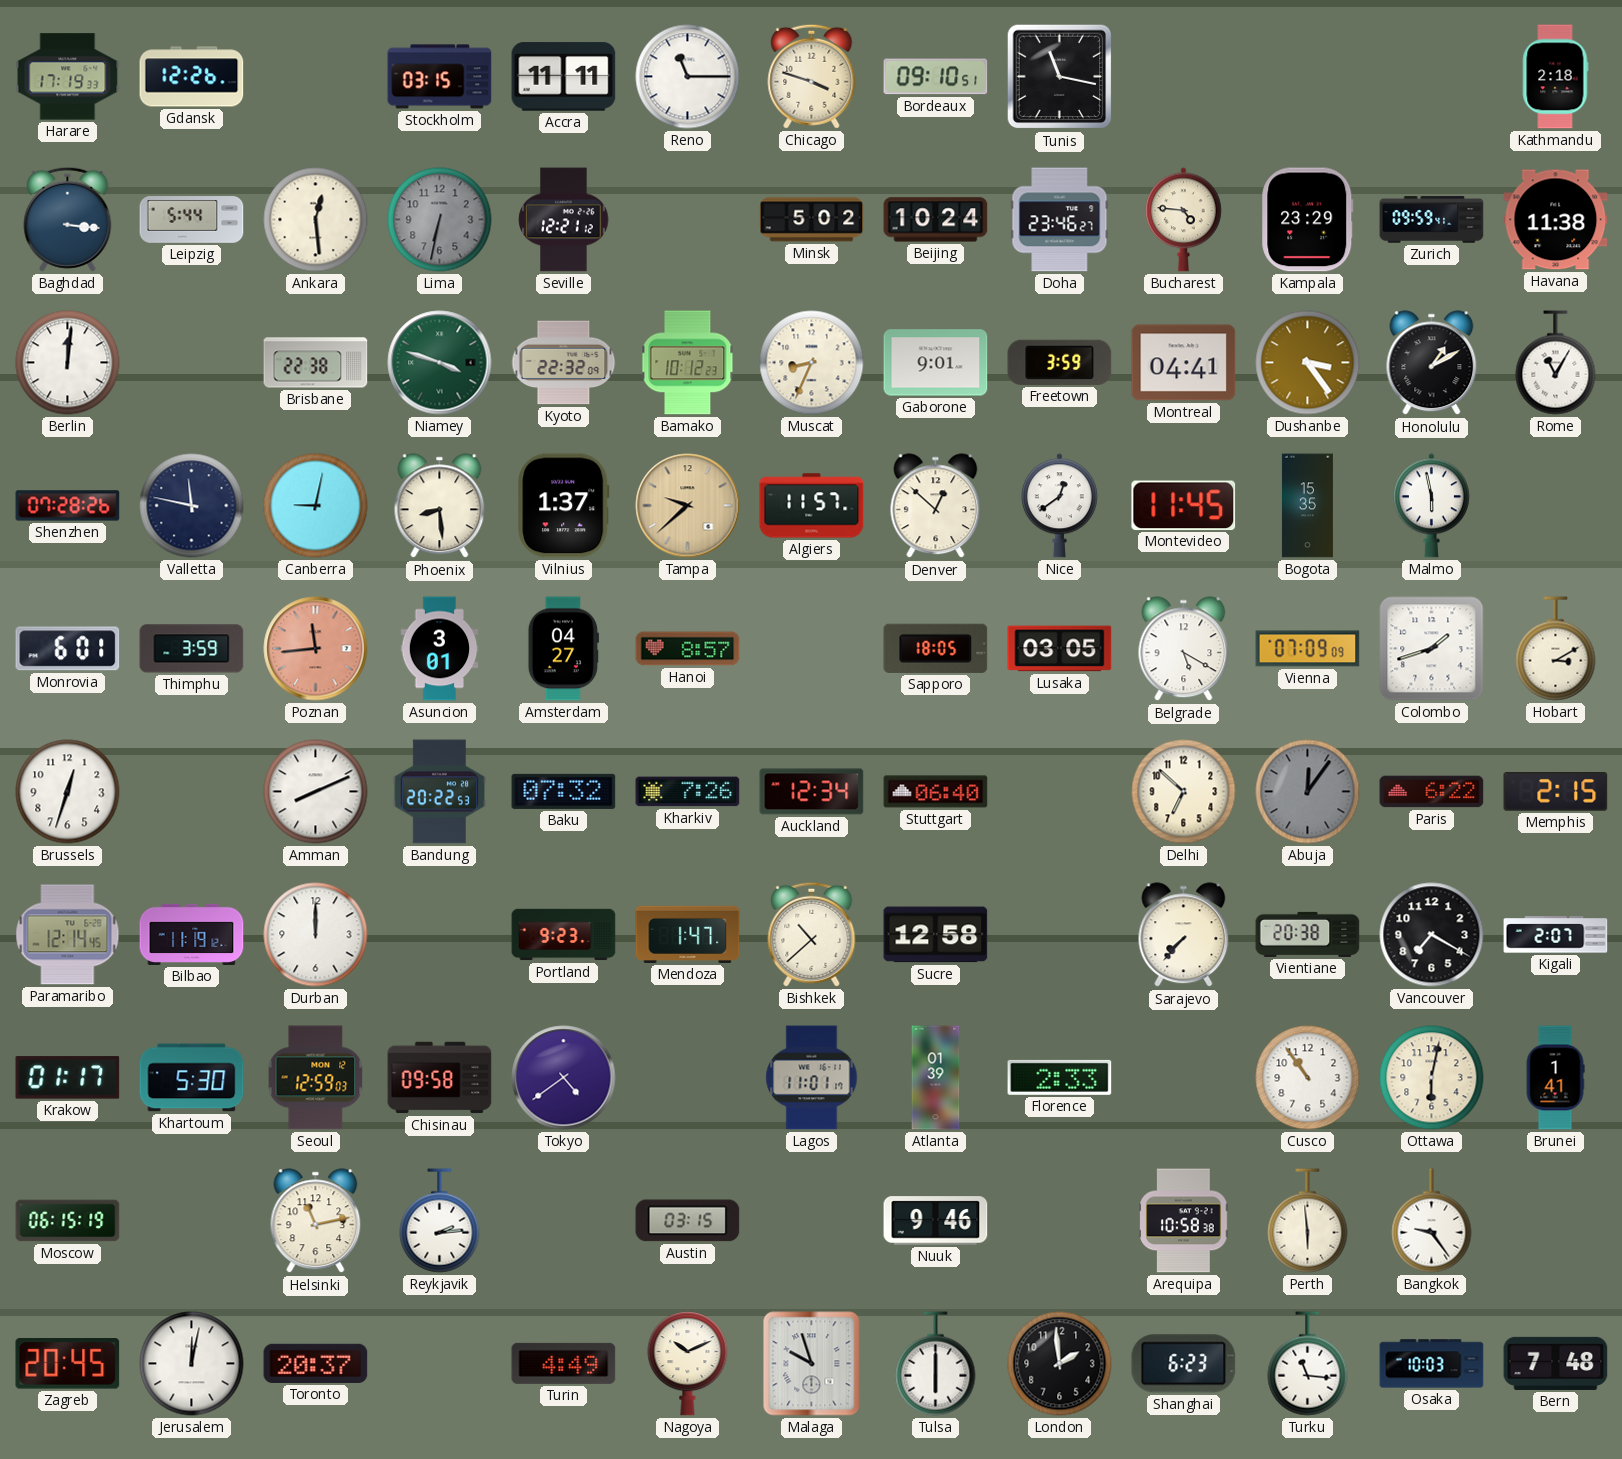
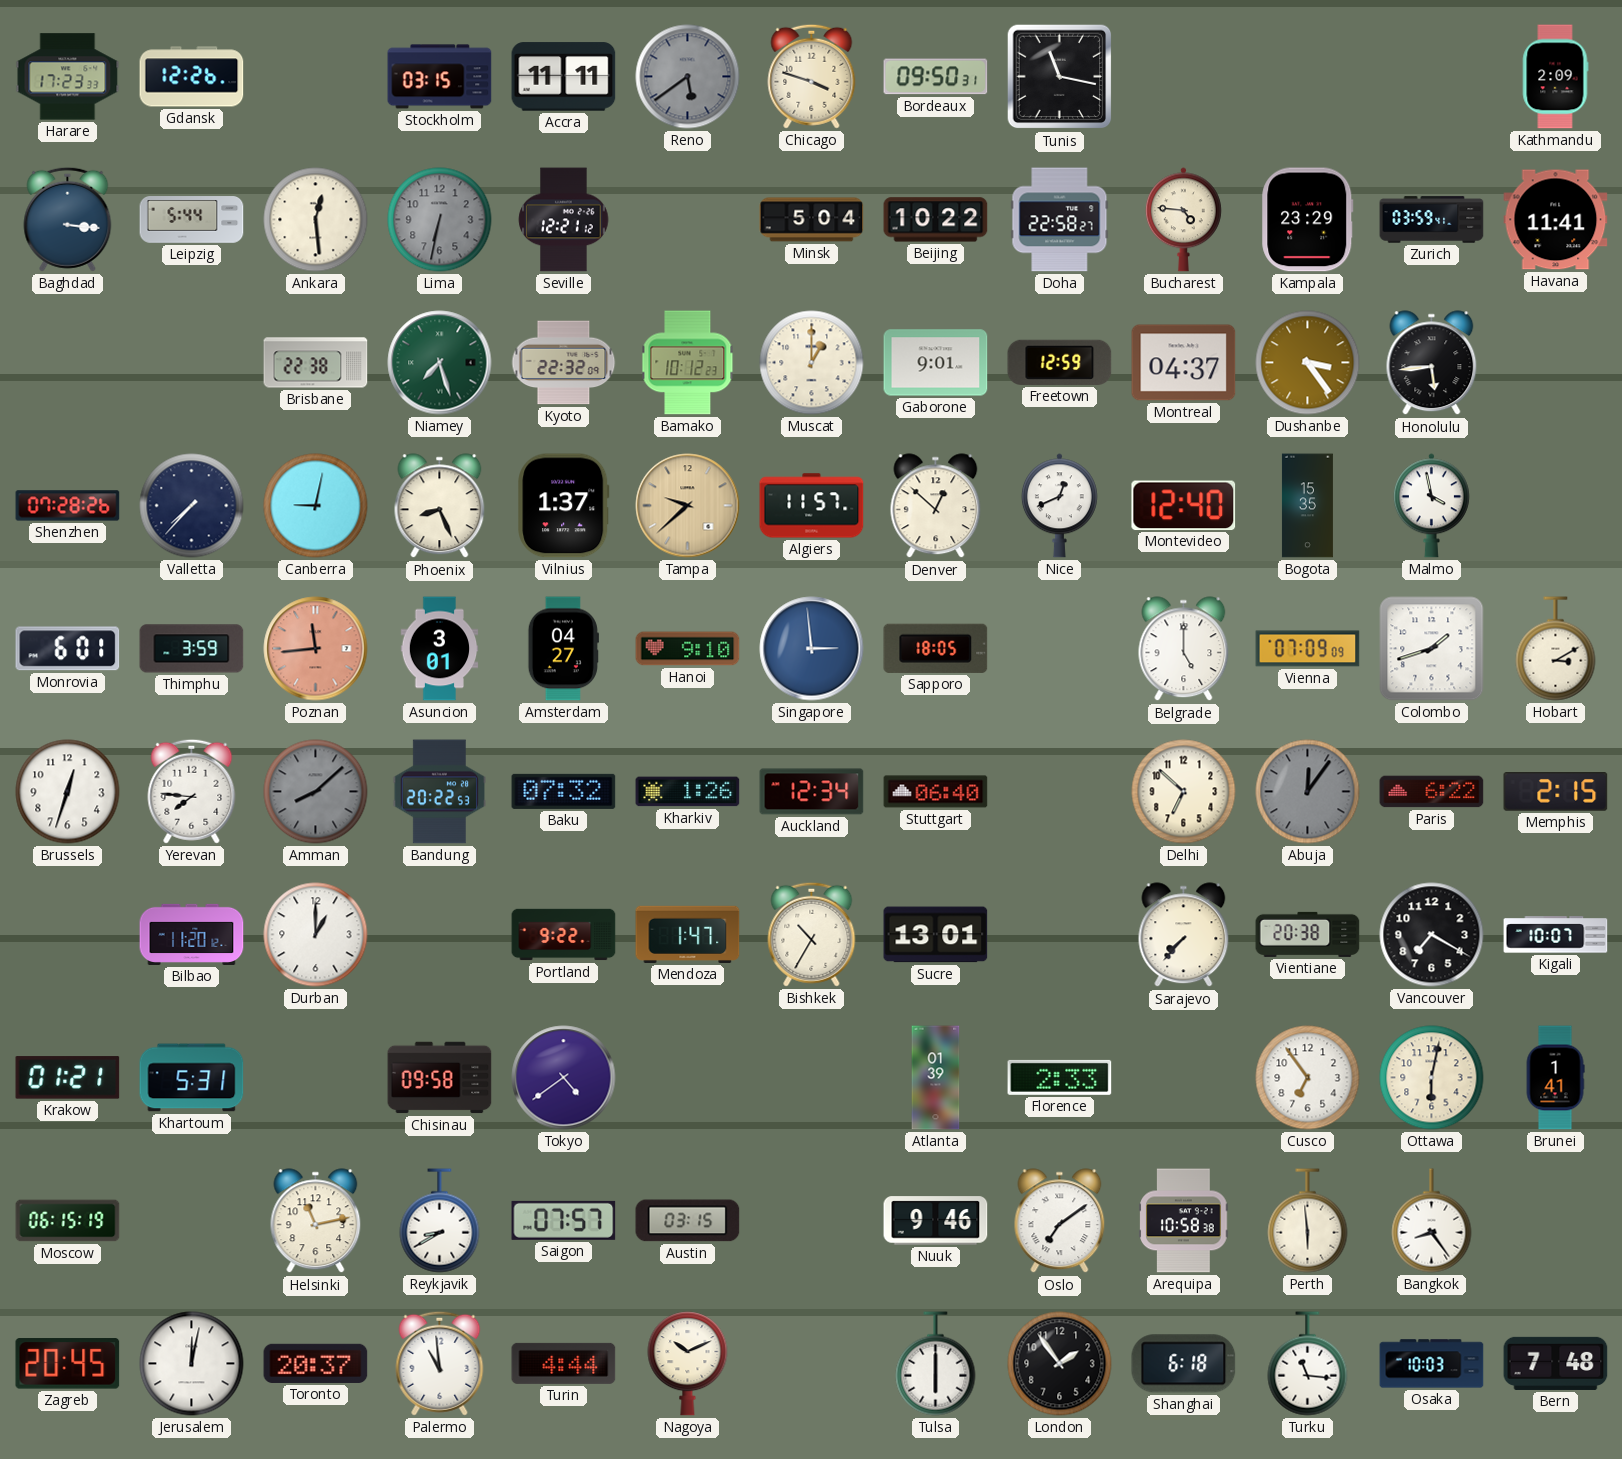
Harare: 17:19 -> 17:23 (68, 77)
Reno: 11:15 -> 5:39 (688, 77)
Reno dial: white -> grey (688, 77)
Bordeaux: 09:10 -> 09:50 (936, 77)
Kathmandu: 2:18 -> 2:09 (1555, 77)
Minsk: 5:02 -> 5:04 (812, 220)
Beijing: 10:24 -> 10:22 (936, 220)
Doha: 23:46 -> 22:58 (1060, 220)
Zurich: 09:59 -> 03:59 (1432, 220)
Havana: 11:38 -> 11:41 (1556, 220)
Berlin: 12:01 -> none (68, 363)
Niamey: 3:48 -> 7:27 (440, 363)
Muscat: 8:34 -> 1:00 (812, 363)
Freetown: 3:59 -> 12:59 (1060, 362)
Montreal: 04:41 -> 04:37 (1184, 363)
Honolulu: 1:10 -> 5:44 (1432, 363)
Rome: 11:05 -> none (1556, 363)
Valletta: 11:47 -> 7:37 (192, 506)
Phoenix: 8:29 -> 8:26 (440, 506)
Nice: 12:39 -> 12:41 (1059, 506)
Montevideo: 11:45 -> 12:40 (1184, 505)
Malmo: 5:58 -> 3:58 (1431, 506)
Hanoi: 8:57 -> 9:10 (688, 649)
Singapore: none -> 2:59 (812, 649)
Lusaka: 03:05 -> none (1060, 649)
Belgrade: 5:20 -> 5:00 (1184, 649)
Yerevan: none -> 7:46 (192, 791)
Amman: 8:11 -> 8:08 (316, 792)
Amman dial: white -> grey (316, 792)
Kharkiv: 7:26 -> 1:26 (688, 792)
Paramaribo: 12:14 -> none (68, 935)
Bilbao: 11:19 -> 11:20 (192, 934)
Durban: 12:00 -> 1:00 (316, 935)
Portland: 9:23 -> 9:22 (564, 935)
Bishkek: 10:38 -> 10:35 (812, 934)
Sucre: 12:58 -> 13:01 (936, 935)
Kigali: 2:07 -> 10:07 (1556, 935)
Krakow: 01:17 -> 01:21 (68, 1078)
Khartoum: 5:30 -> 5:31 (192, 1078)
Seoul: 12:59 -> none (316, 1078)
Lagos: 11:01 -> none (812, 1078)
Cusco: 10:54 -> 6:54 (1308, 1078)
Reykjavik: 2:14 -> 8:40 (440, 1221)
Saigon: none -> 07:57 (564, 1220)
Oslo: none -> 7:09 (1060, 1221)
Bangkok: 9:24 -> 8:24 (1432, 1221)
Palermo: none -> 10:59 (440, 1363)
Turin: 4:49 -> 4:44 (564, 1363)
Malaga: 9:57 -> none (812, 1364)
London: 1:59 -> 1:54 (1060, 1364)
Shanghai: 6:23 -> 6:18 (1184, 1364)
